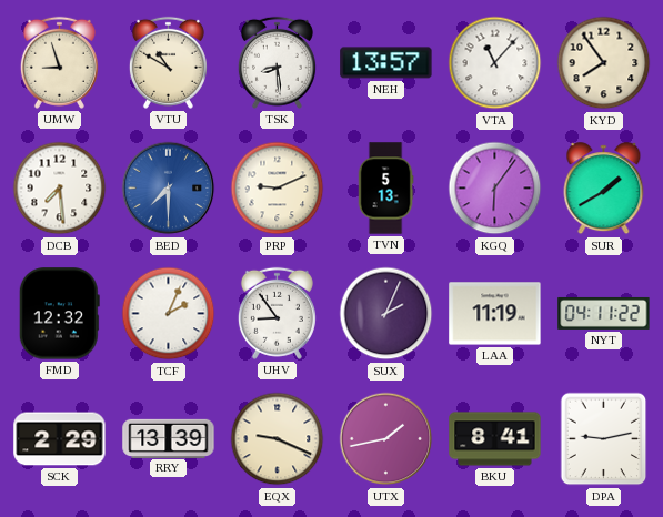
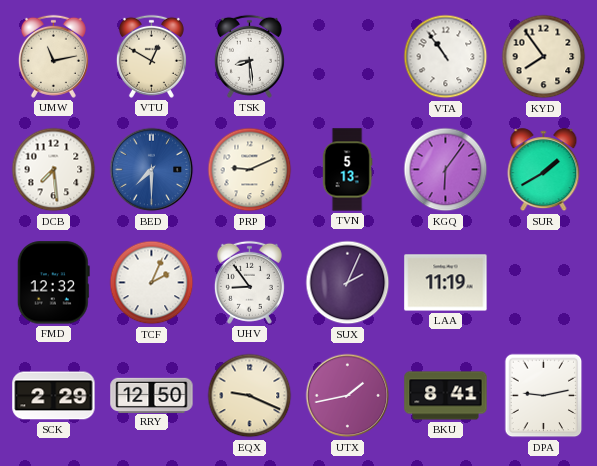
UMW: 8:57 -> 11:13 (53, 56)
VTU: 10:50 -> 12:50 (151, 56)
NEH: 13:57 -> none (386, 63)
VTA: 11:07 -> 10:54 (446, 57)
NYT: 04:11 -> none (604, 313)
RRY: 13:39 -> 12:50 (152, 395)
